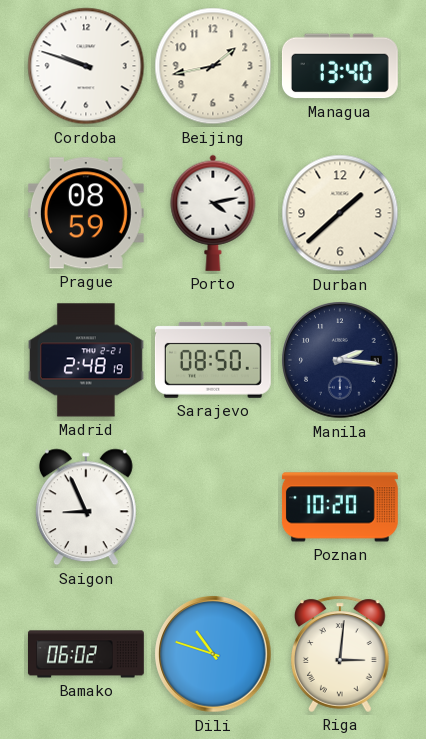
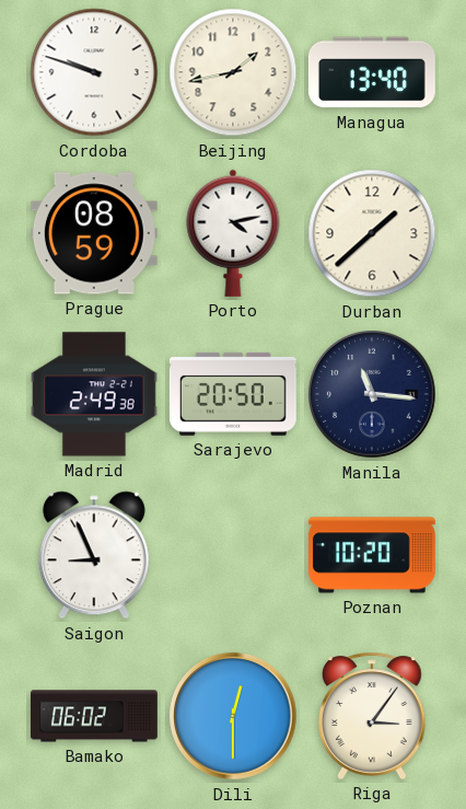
Madrid: 2:48 -> 2:49 (94, 394)
Sarajevo: 08:50 -> 20:50 (233, 394)
Manila: 2:16 -> 11:16 (372, 394)
Dili: 10:48 -> 12:30 (233, 716)
Riga: 3:01 -> 3:06 (373, 716)
